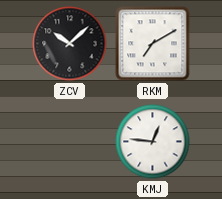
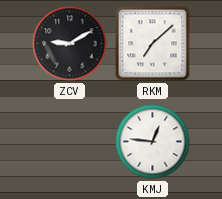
ZCV: 10:08 -> 9:10 (70, 44)
RKM: 7:10 -> 7:08 (153, 44)
